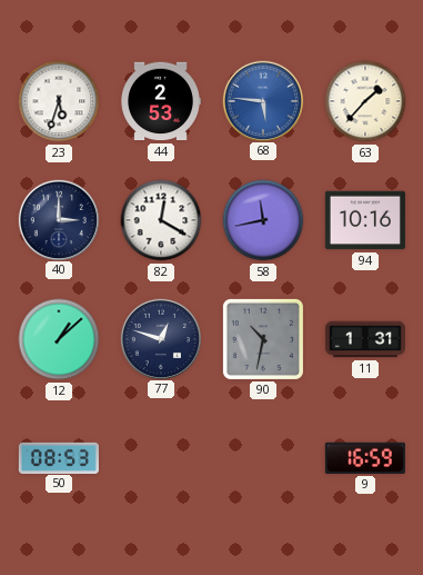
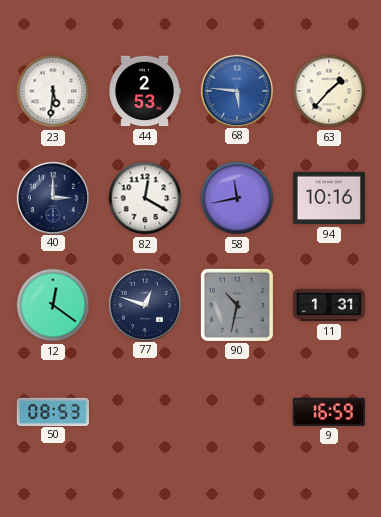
23: 5:33 -> 5:31 (53, 91)
12: 1:08 -> 12:21 (53, 305)
